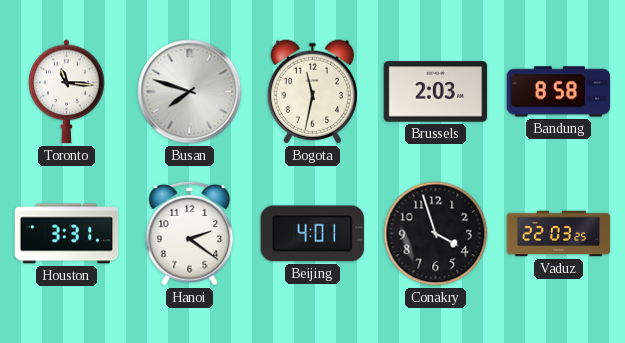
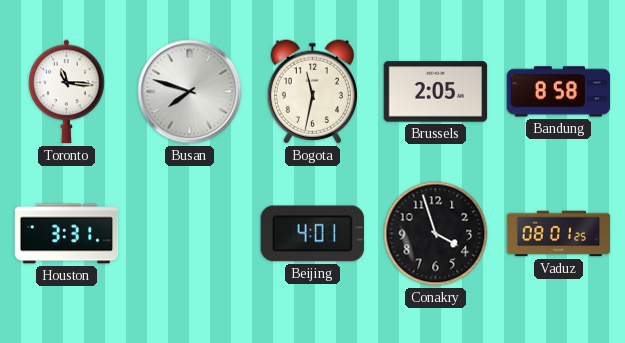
Brussels: 2:03 -> 2:05 (436, 92)
Hanoi: 2:21 -> none (190, 233)
Vaduz: 22:03 -> 08:01 (559, 234)
